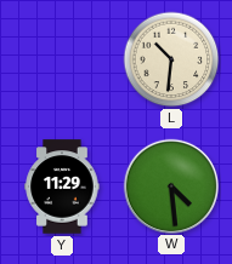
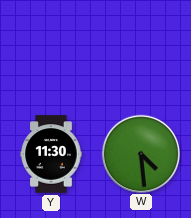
L: 10:31 -> none (171, 59)
Y: 11:29 -> 11:30 (51, 154)
